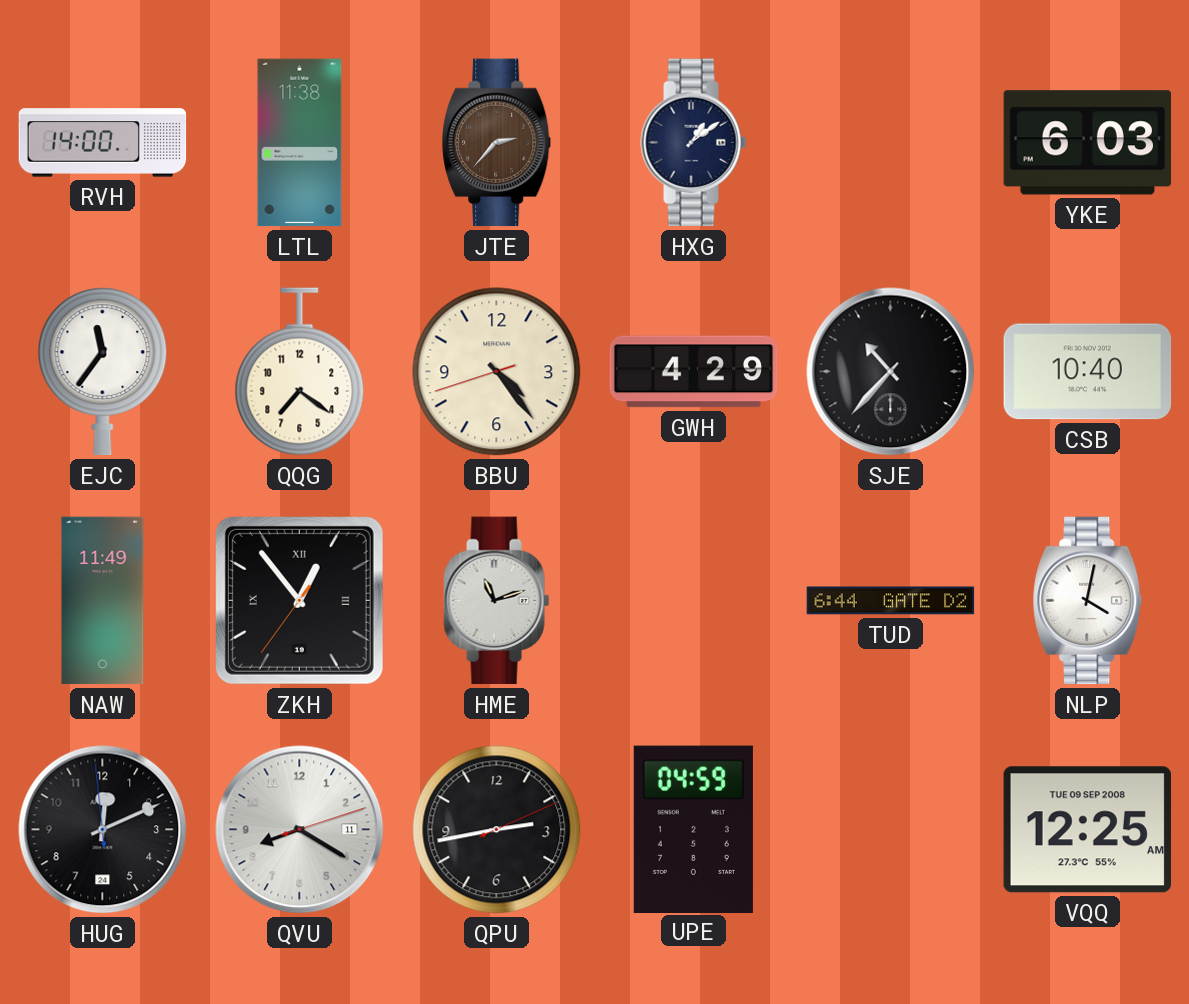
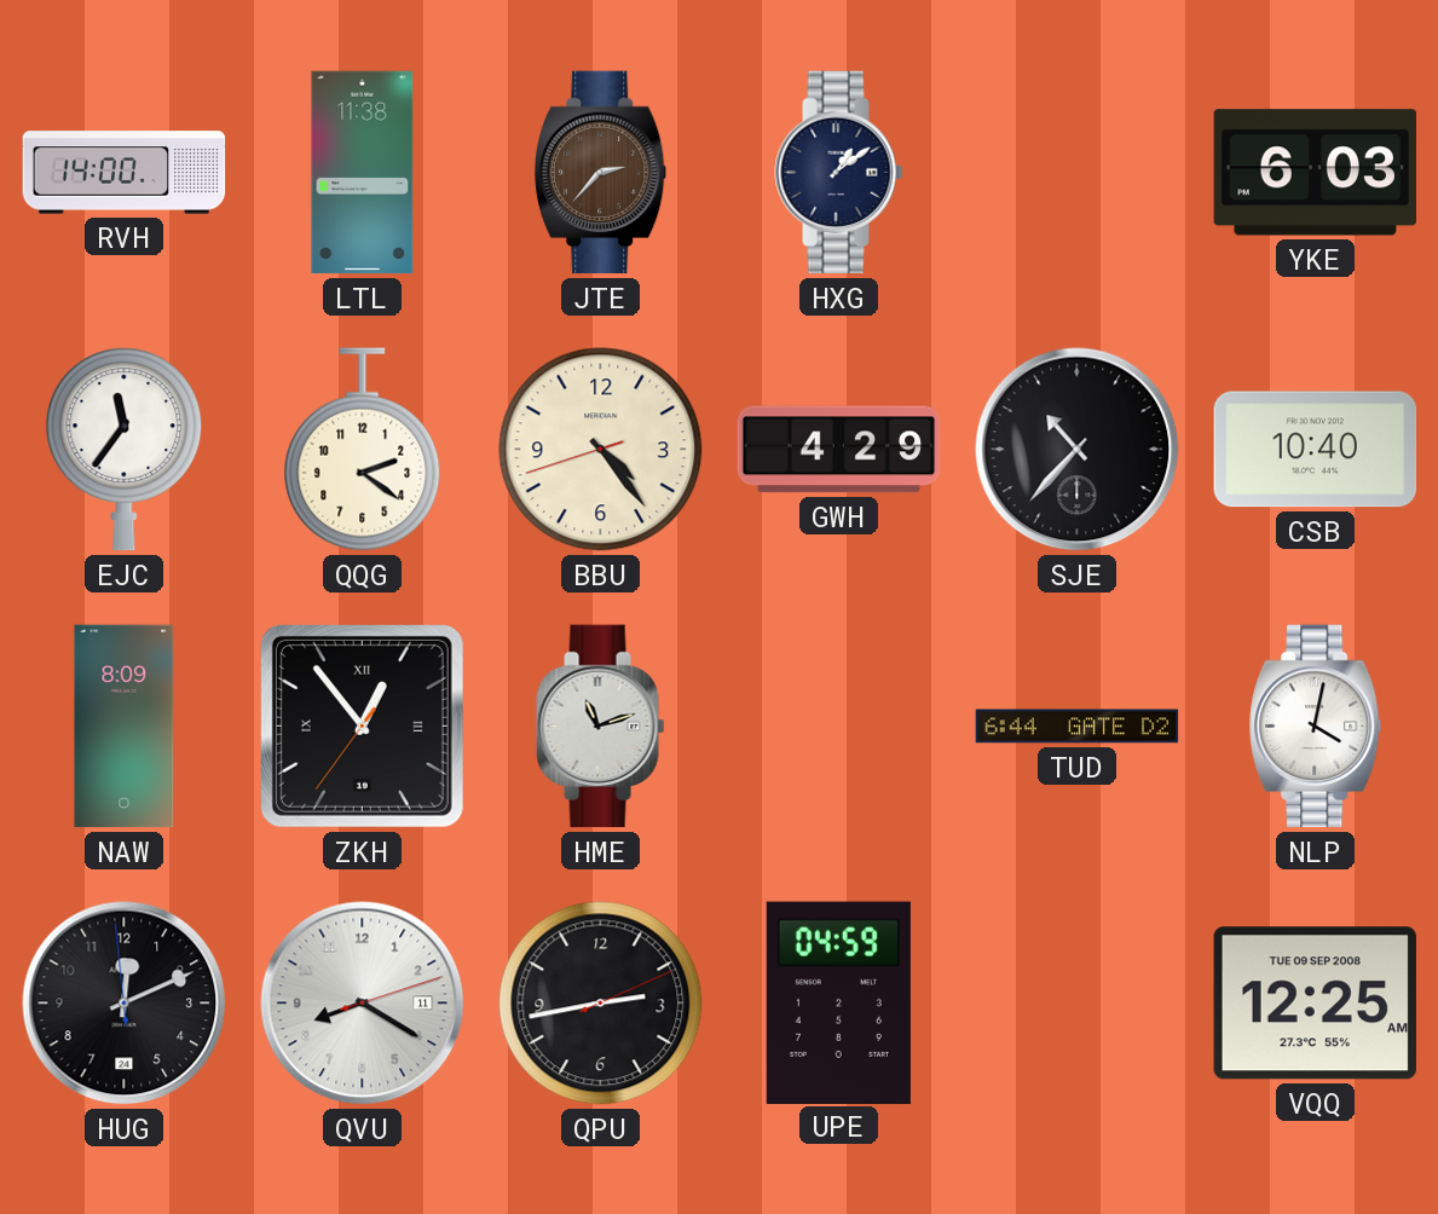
QQG: 7:21 -> 2:21 (363, 450)
NAW: 11:49 -> 8:09 (125, 727)
